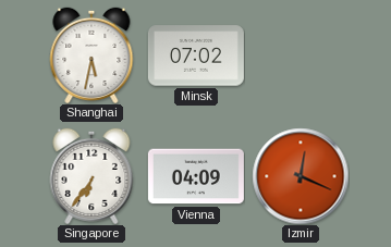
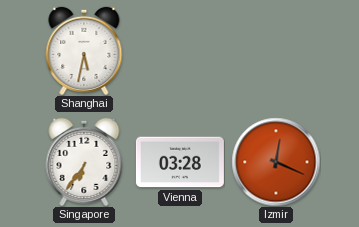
Minsk: 07:02 -> none (196, 55)
Vienna: 04:09 -> 03:28 (180, 162)
